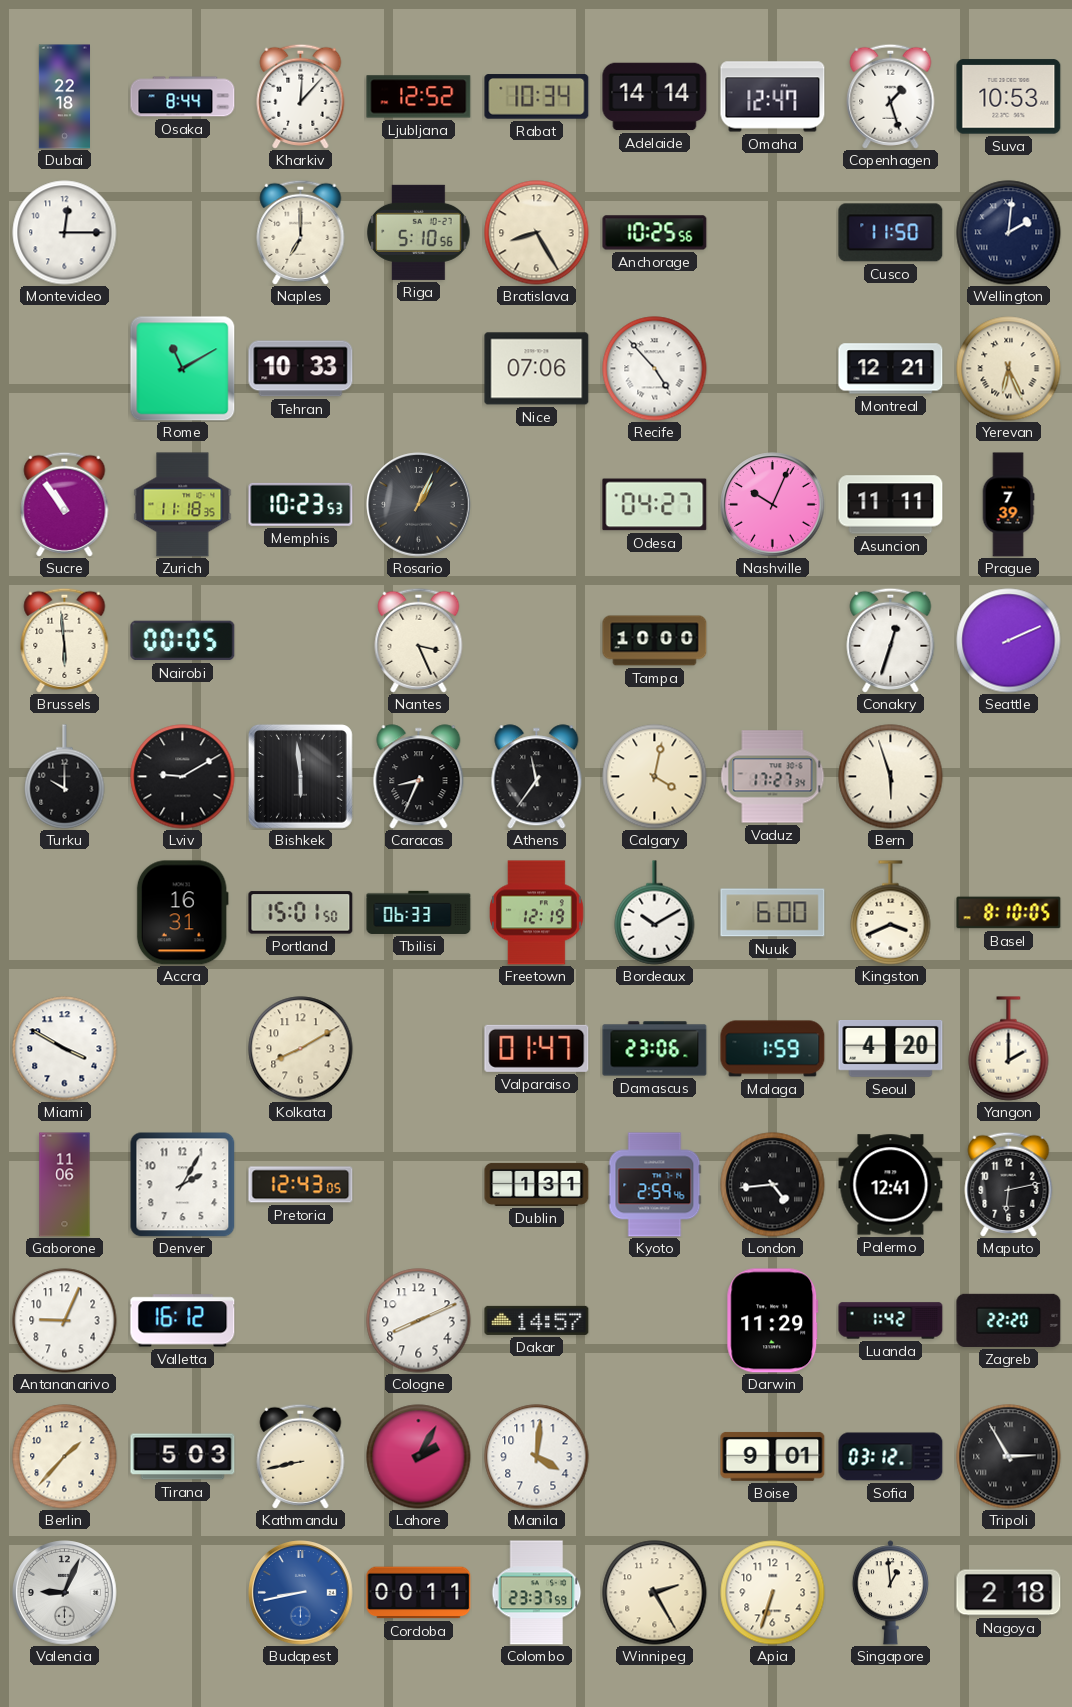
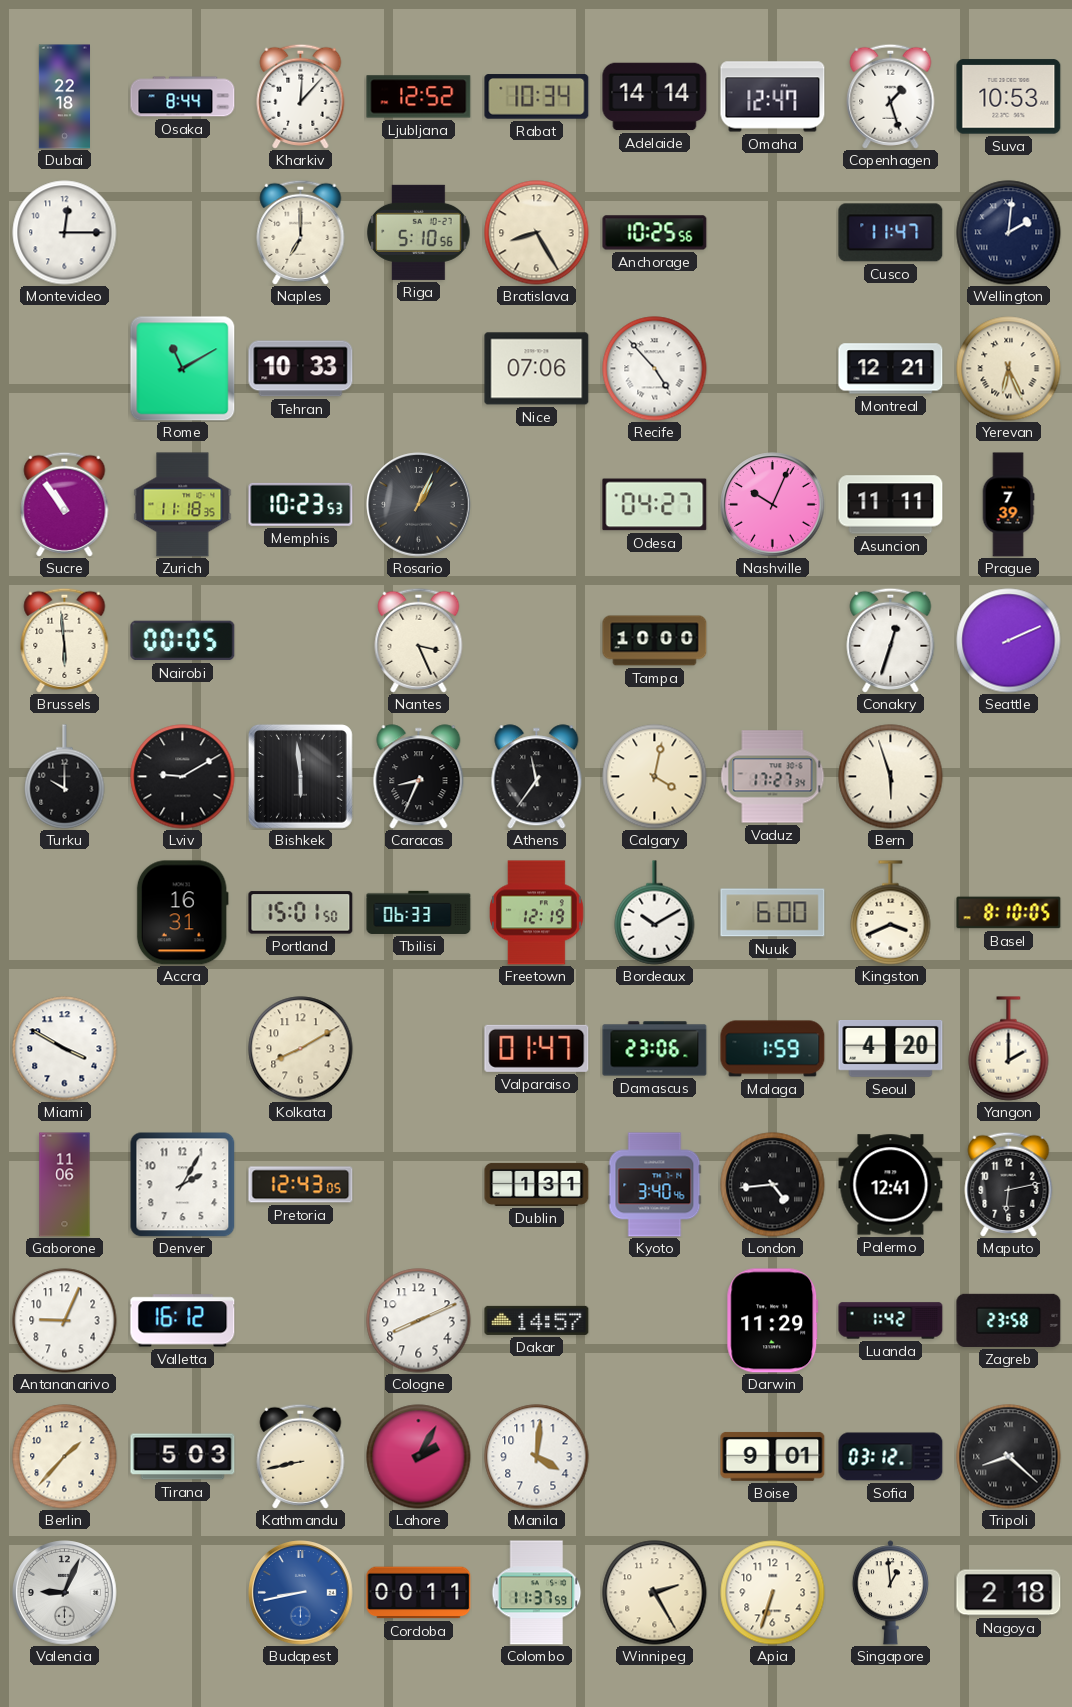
Cusco: 11:50 -> 11:47 (891, 233)
Kyoto: 2:59 -> 3:40 (655, 1185)
Zagreb: 22:20 -> 23:58 (1009, 1320)
Tripoli: 2:55 -> 8:22 (1009, 1457)
Colombo: 23:37 -> 11:37 (537, 1593)
